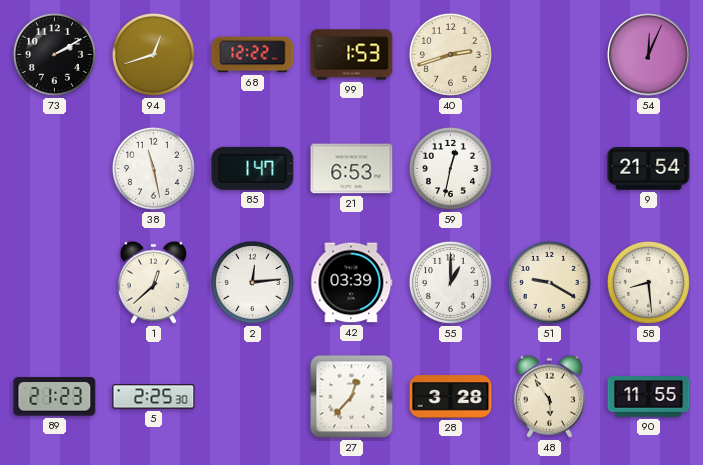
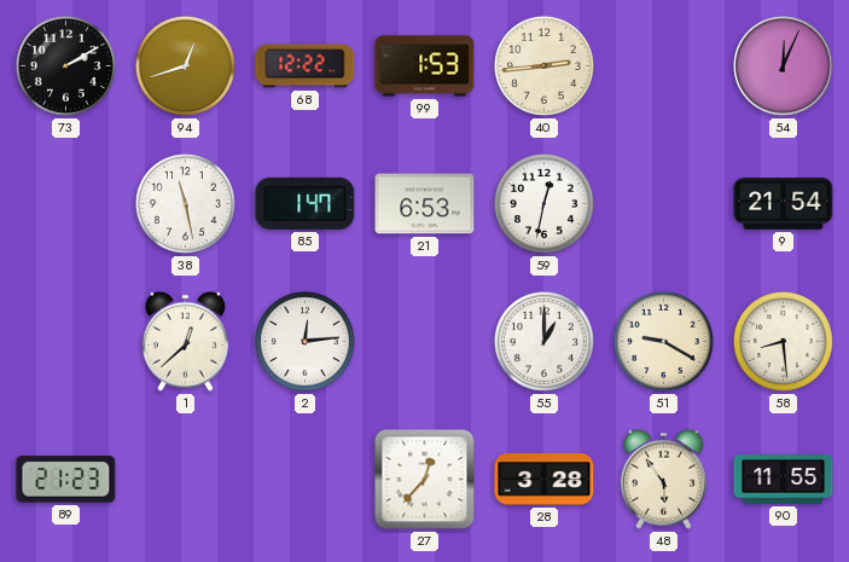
40: 2:42 -> 2:44 (543, 65)
42: 03:39 -> none (352, 283)
5: 2:25 -> none (154, 397)
